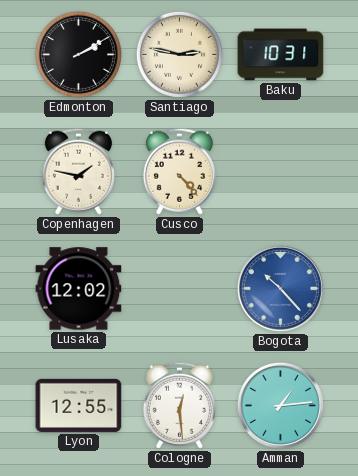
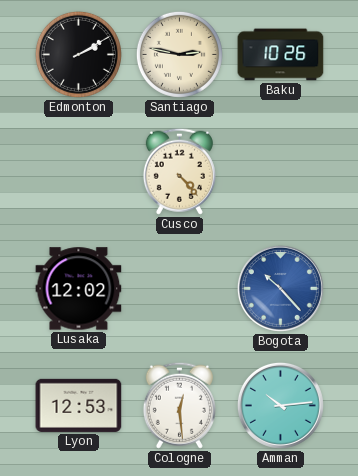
Baku: 10:31 -> 10:26 (281, 55)
Copenhagen: 1:47 -> none (78, 171)
Lyon: 12:55 -> 12:53 (79, 405)
Amman: 1:14 -> 10:14 (280, 405)
